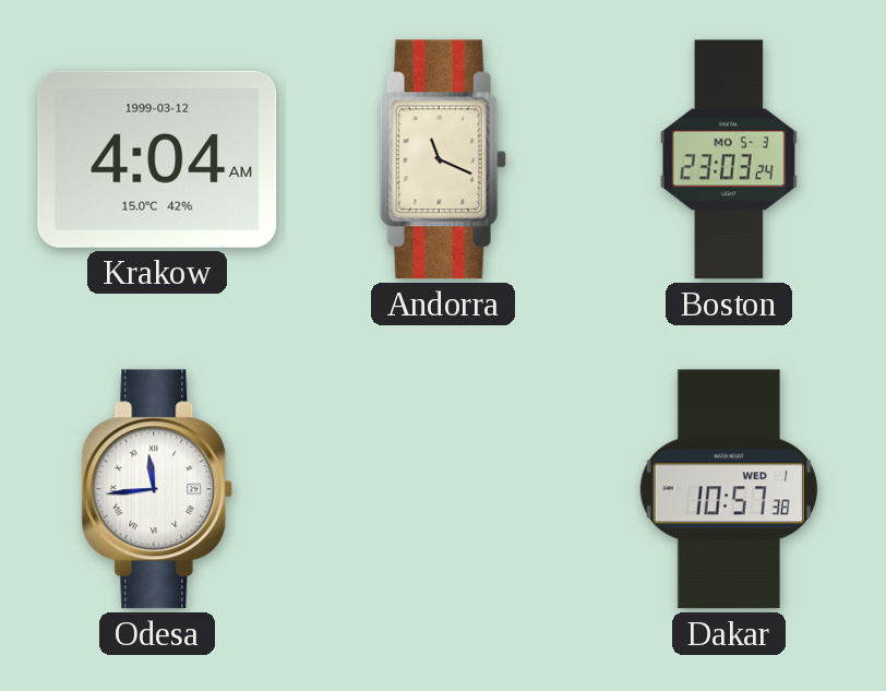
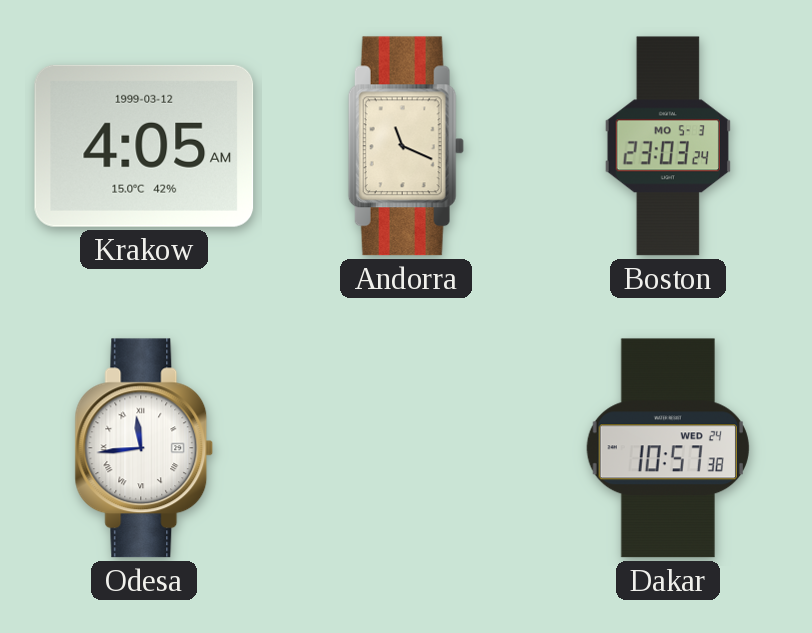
Krakow: 4:04 -> 4:05 (144, 146)
Dakar date: WED 1 -> WED 24 (668, 448)
